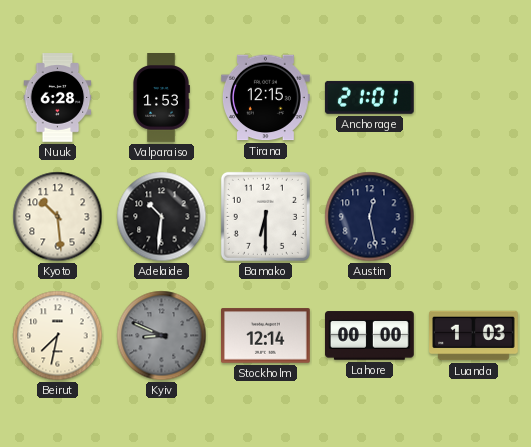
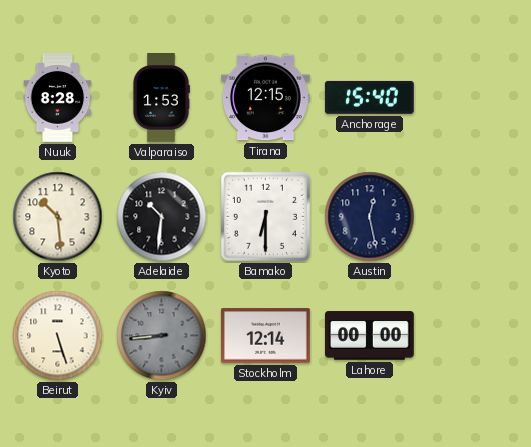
Nuuk: 6:28 -> 8:28 (58, 98)
Anchorage: 21:01 -> 15:40 (369, 97)
Beirut: 7:32 -> 5:27 (58, 336)
Kyiv: 8:49 -> 8:44 (162, 336)
Luanda: 1:03 -> none (474, 336)
